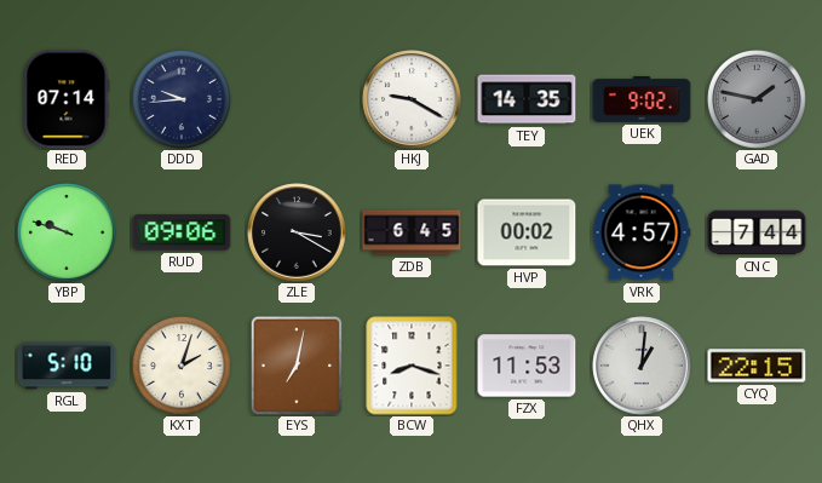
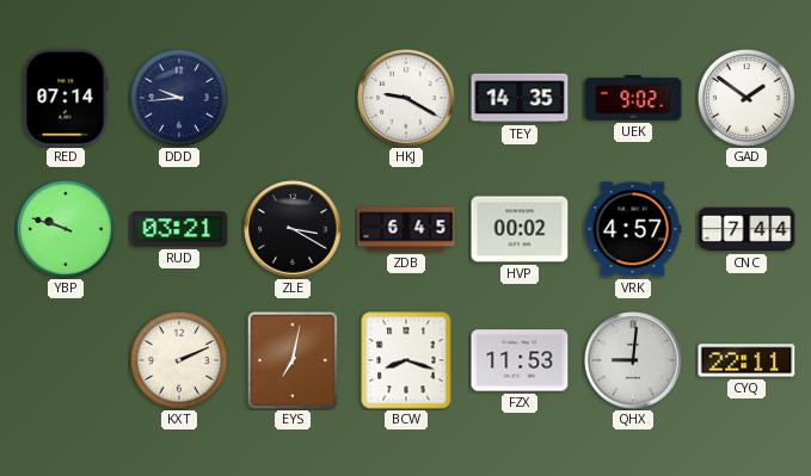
GAD: 1:47 -> 1:51 (747, 99)
GAD dial: grey -> white (747, 99)
RUD: 09:06 -> 03:21 (179, 229)
RGL: 5:10 -> none (67, 366)
KXT: 2:03 -> 2:11 (179, 361)
QHX: 1:01 -> 9:01 (633, 360)
CYQ: 22:15 -> 22:11 (747, 360)
